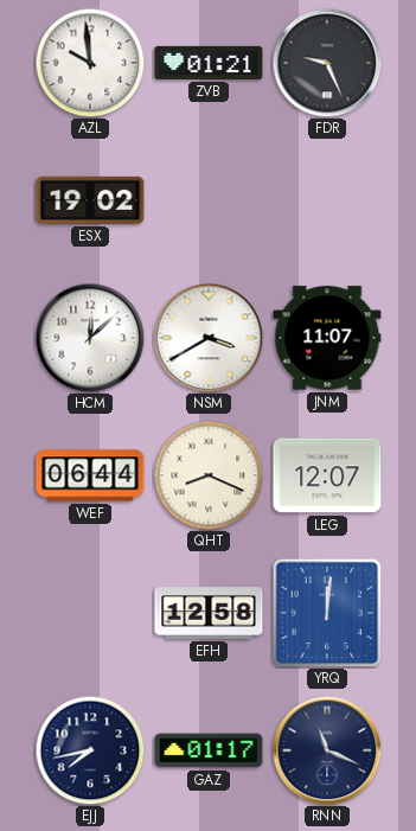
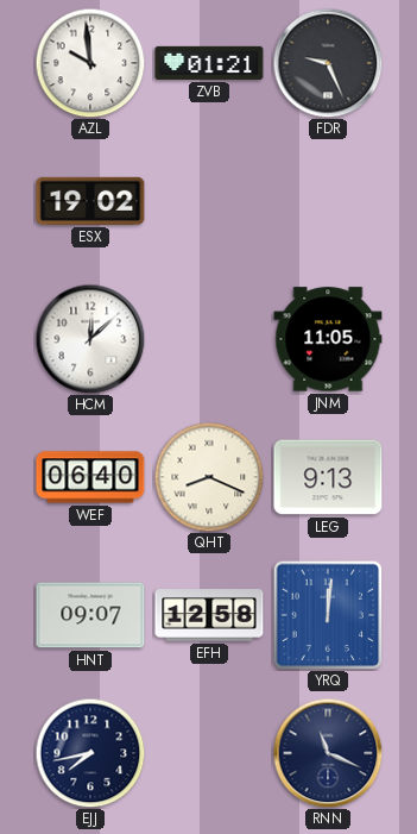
NSM: 3:40 -> none (209, 338)
JNM: 11:07 -> 11:05 (328, 339)
WEF: 06:44 -> 06:40 (90, 477)
LEG: 12:07 -> 9:13 (328, 477)
HNT: none -> 09:07 (90, 615)
GAZ: 01:17 -> none (209, 750)
